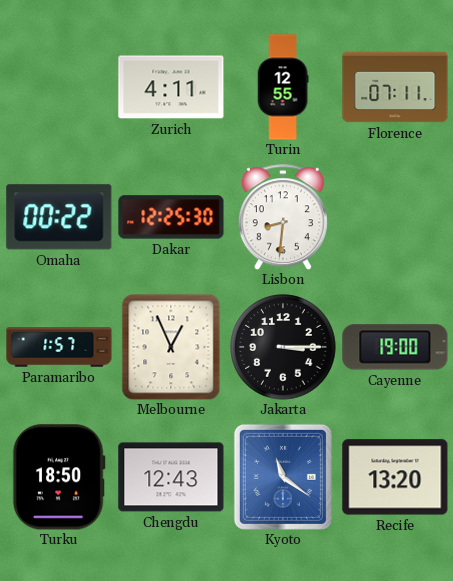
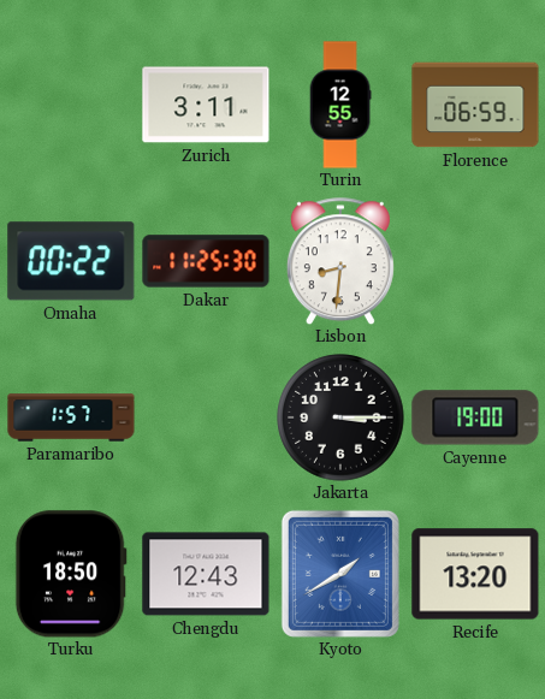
Zurich: 4:11 -> 3:11 (206, 105)
Florence: 07:11 -> 06:59 (475, 105)
Dakar: 12:25 -> 11:25 (206, 261)
Melbourne: 12:56 -> none (171, 347)
Kyoto: 11:21 -> 1:40 (340, 574)
